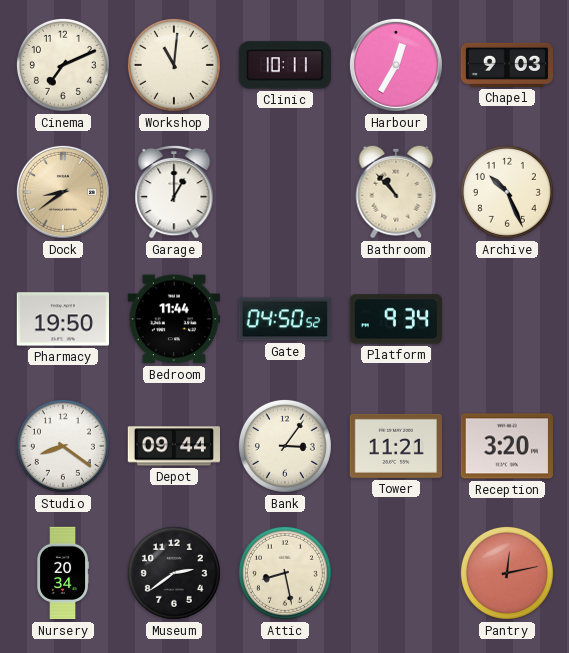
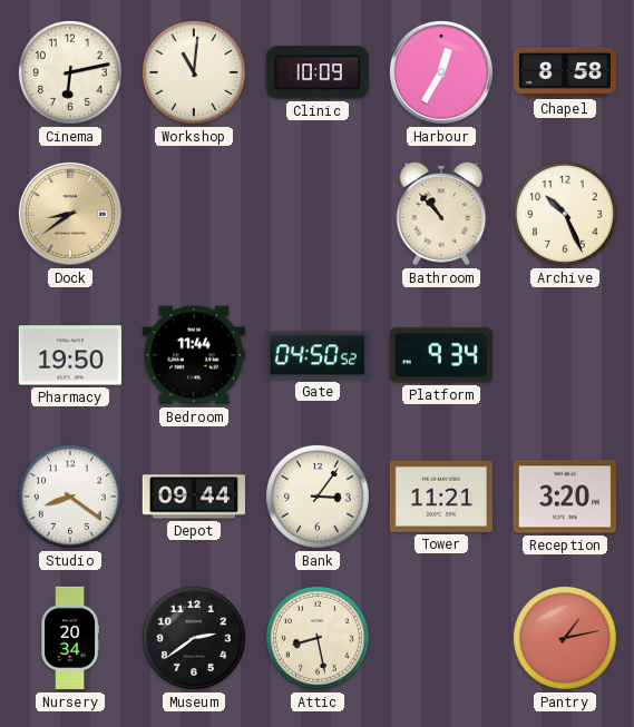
Cinema: 7:11 -> 6:13 (70, 72)
Clinic: 10:11 -> 10:09 (318, 72)
Chapel: 9:03 -> 8:58 (564, 72)
Garage: 1:00 -> none (174, 192)
Pantry: 12:13 -> 1:13 (565, 638)
